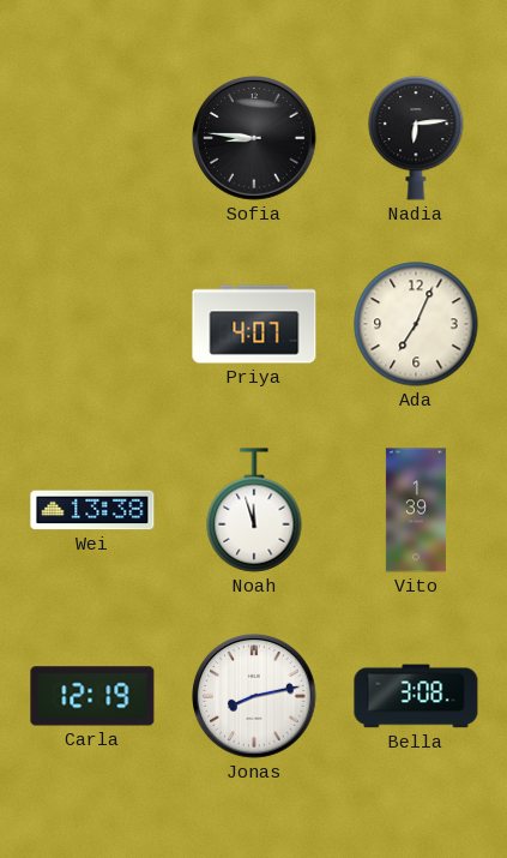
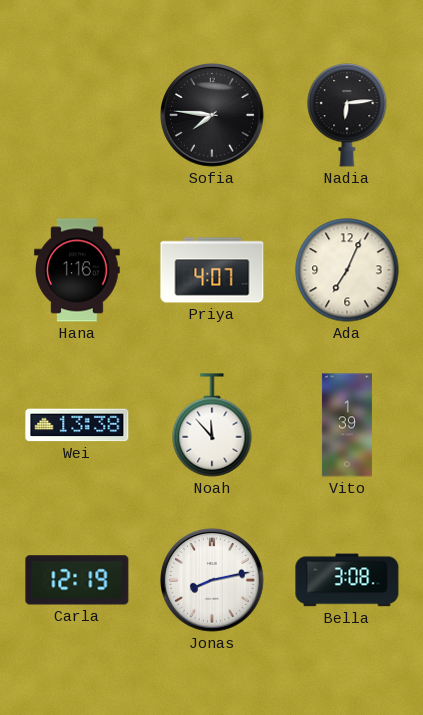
Sofia: 8:46 -> 7:46 (212, 115)
Hana: none -> 1:16 (78, 270)
Noah: 11:57 -> 11:53 (212, 425)
